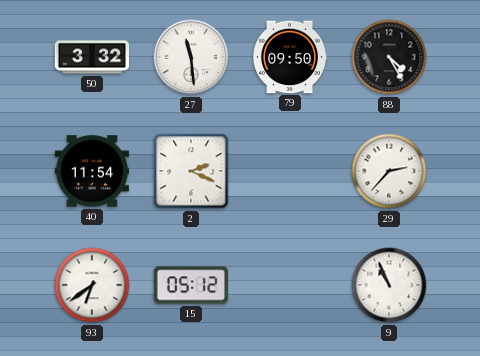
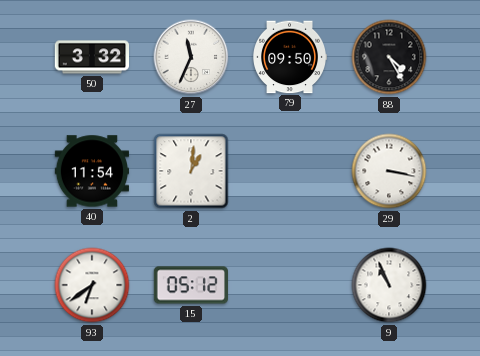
27: 11:29 -> 11:34 (191, 57)
2: 2:19 -> 1:01 (191, 171)
29: 2:37 -> 3:17 (389, 171)
